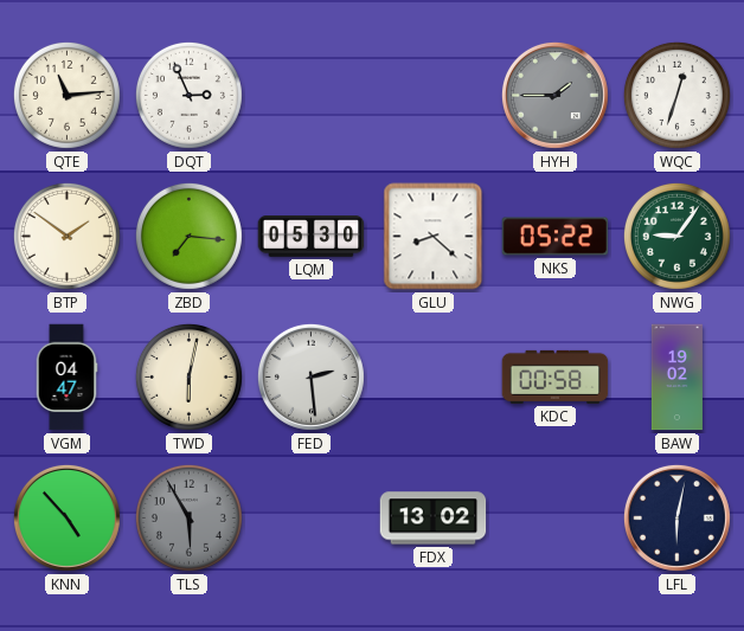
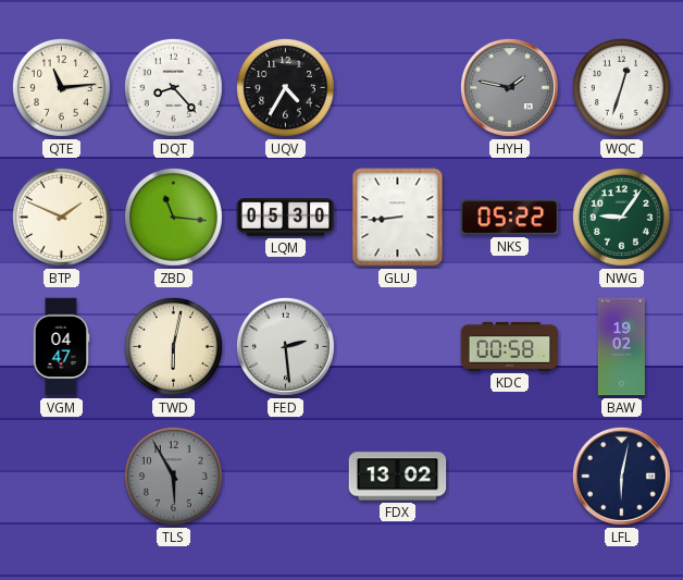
DQT: 2:56 -> 8:23 (173, 87)
UQV: none -> 4:35 (285, 87)
HYH: 1:45 -> 1:47 (509, 87)
BTP: 1:51 -> 1:49 (61, 217)
ZBD: 7:16 -> 11:16 (173, 217)
GLU: 8:22 -> 8:44 (398, 218)
KNN: 4:53 -> none (66, 517)
